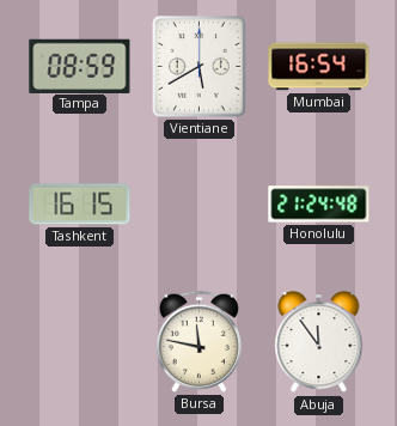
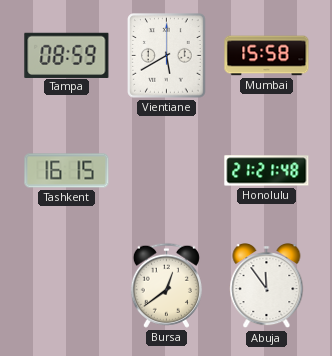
Mumbai: 16:54 -> 15:58 (267, 56)
Honolulu: 21:24 -> 21:21 (267, 171)
Bursa: 11:47 -> 12:39 (166, 285)
